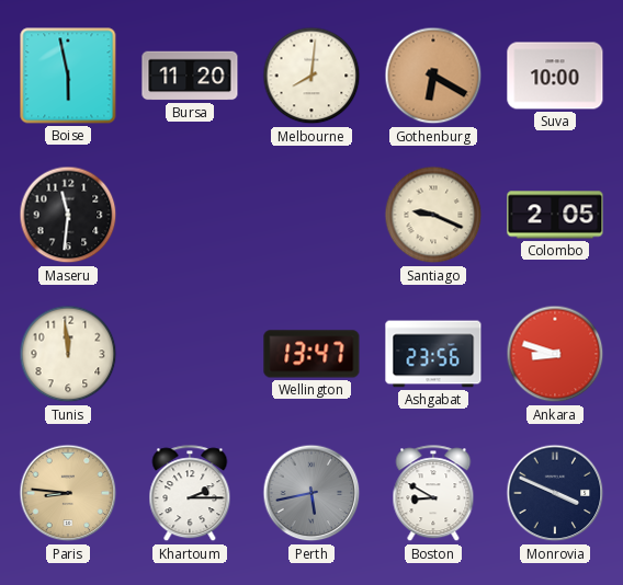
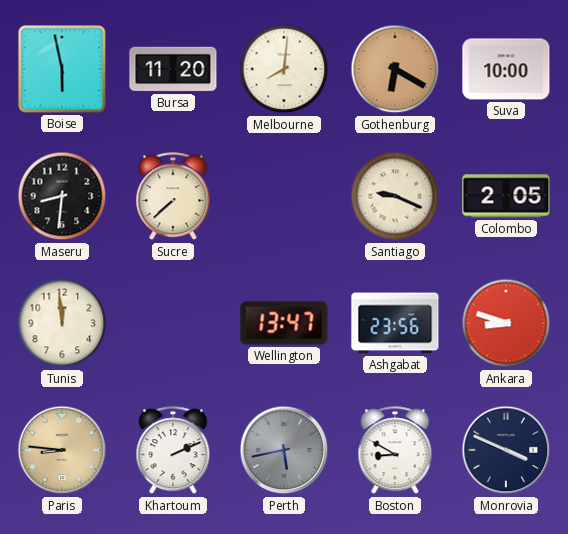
Maseru: 11:31 -> 8:31 (62, 196)
Sucre: none -> 7:38 (173, 197)
Khartoum: 2:15 -> 2:11 (173, 451)
